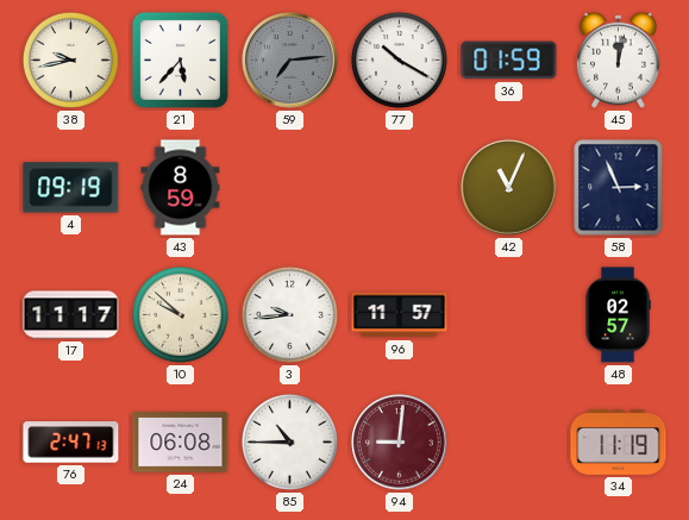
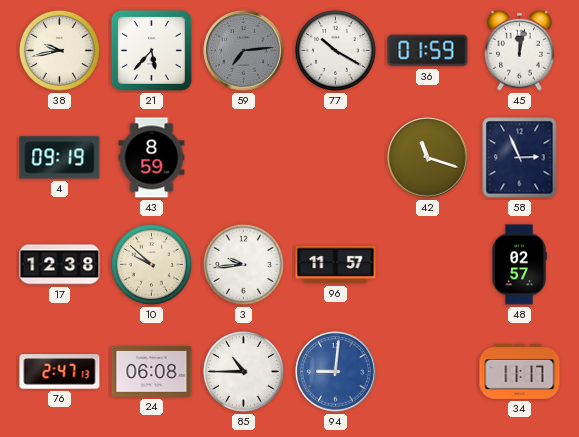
42: 11:04 -> 11:18 (428, 158)
17: 11:17 -> 12:38 (60, 265)
94 dial: burgundy -> blue (336, 372)
34: 11:19 -> 11:17 (520, 371)
